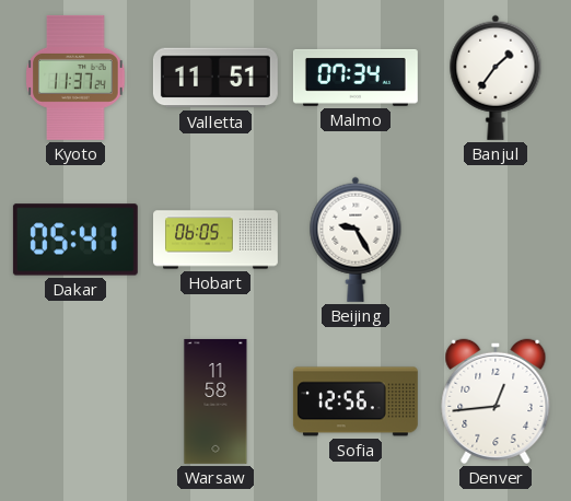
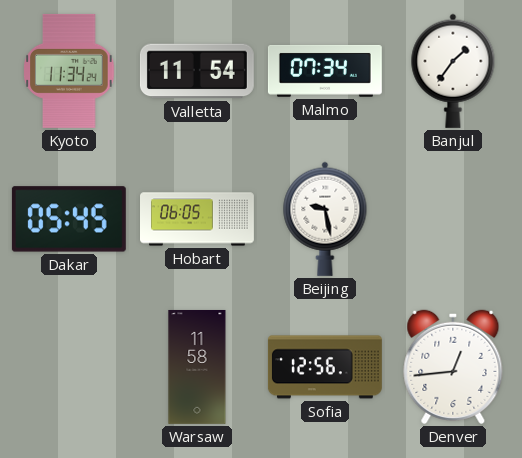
Kyoto: 11:37 -> 11:34 (69, 71)
Valletta: 11:51 -> 11:54 (197, 71)
Dakar: 05:41 -> 05:45 (69, 219)
Beijing: 9:25 -> 9:28 (325, 219)
